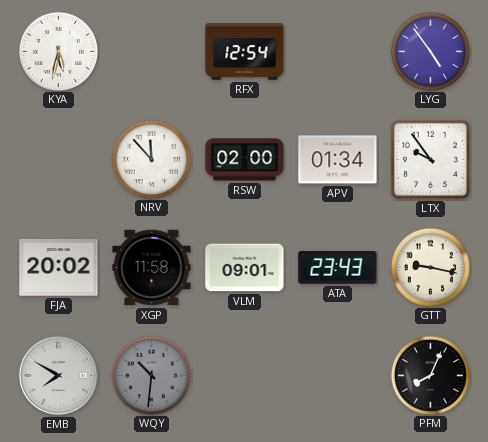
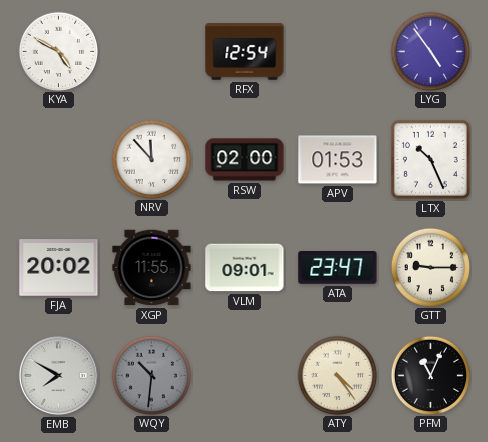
KYA: 5:32 -> 4:50 (58, 51)
APV: 01:34 -> 01:53 (338, 160)
LTX: 9:54 -> 10:26 (430, 159)
XGP: 11:58 -> 11:55 (152, 268)
ATA: 23:43 -> 23:47 (338, 267)
GTT: 9:17 -> 9:15 (430, 267)
ATY: none -> 4:24 (337, 375)
PFM: 8:04 -> 11:04 (430, 375)
